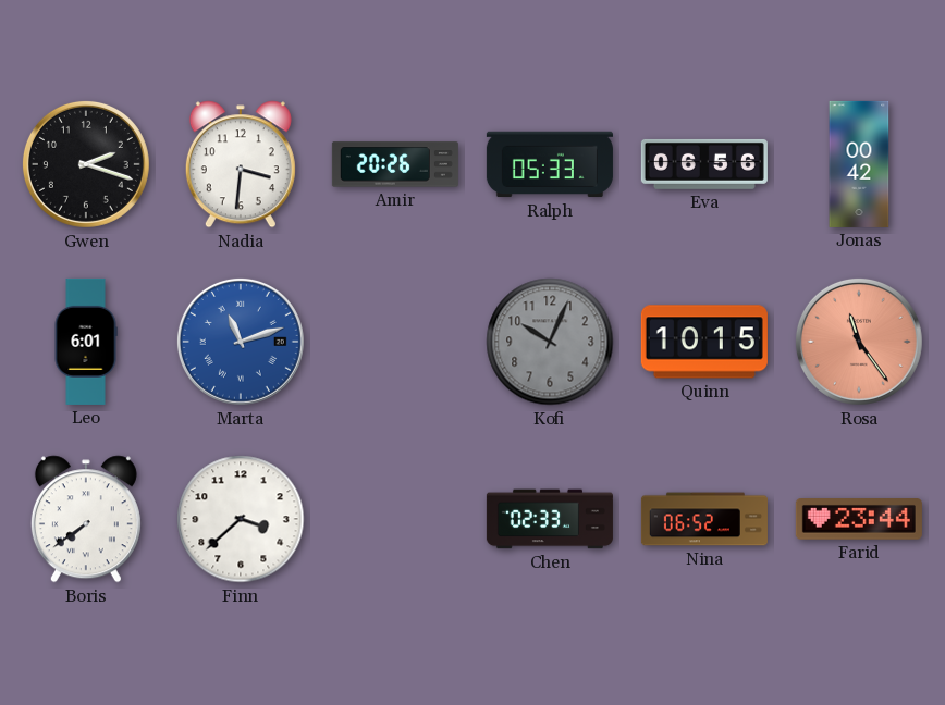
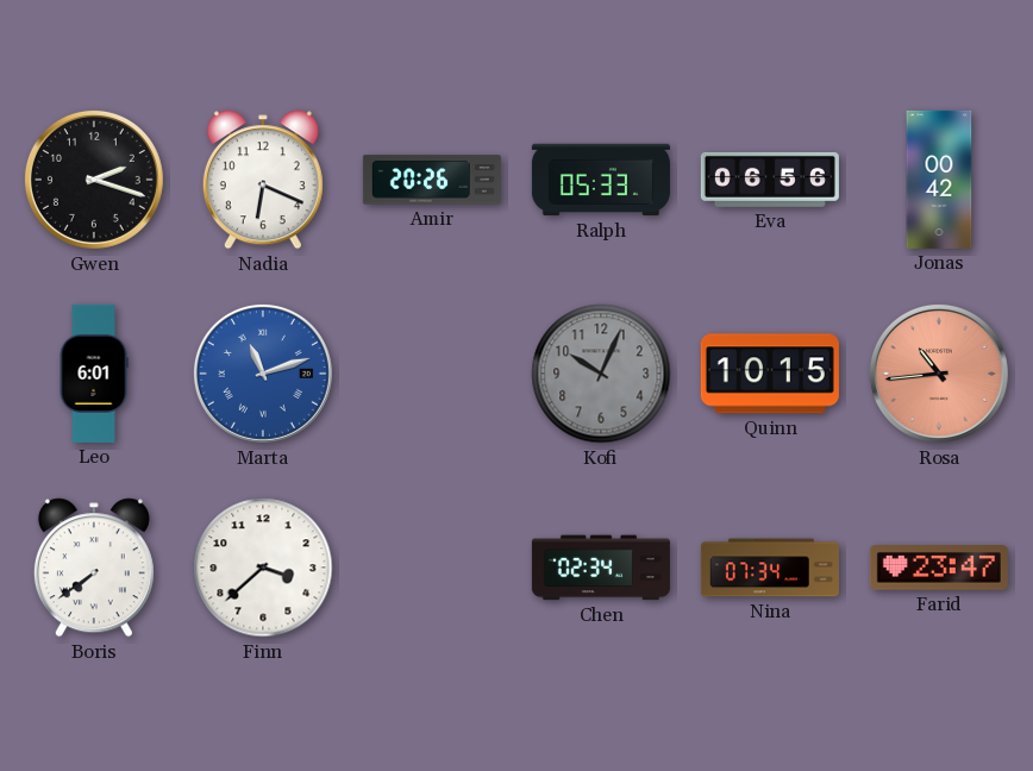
Nadia: 3:31 -> 6:19 (263, 180)
Rosa: 11:24 -> 10:44 (939, 374)
Chen: 02:33 -> 02:34 (601, 568)
Nina: 06:52 -> 07:34 (770, 568)
Farid: 23:44 -> 23:47 (939, 568)
